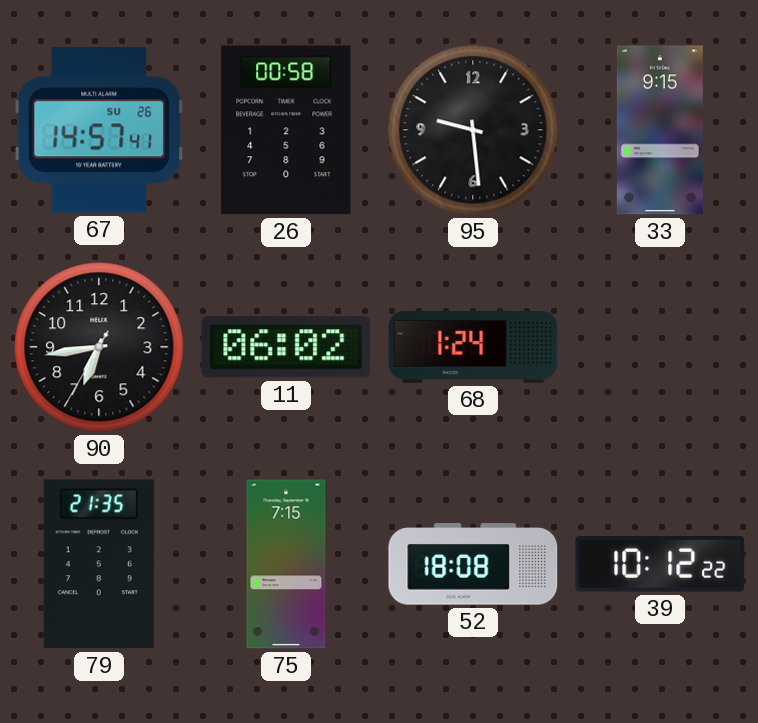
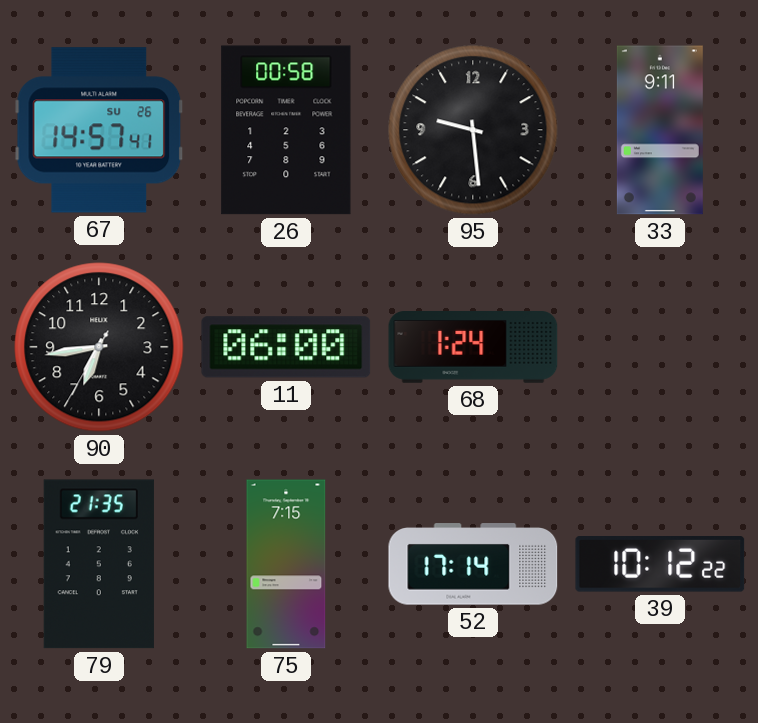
33: 9:15 -> 9:11 (660, 130)
11: 06:02 -> 06:00 (286, 347)
52: 18:08 -> 17:14 (473, 564)
